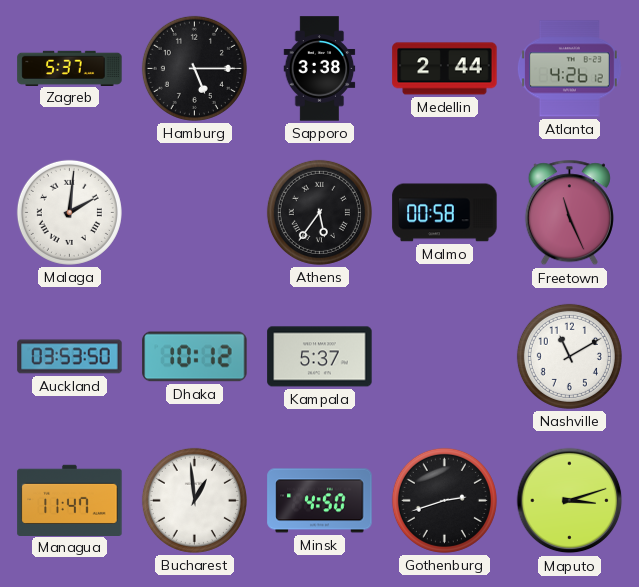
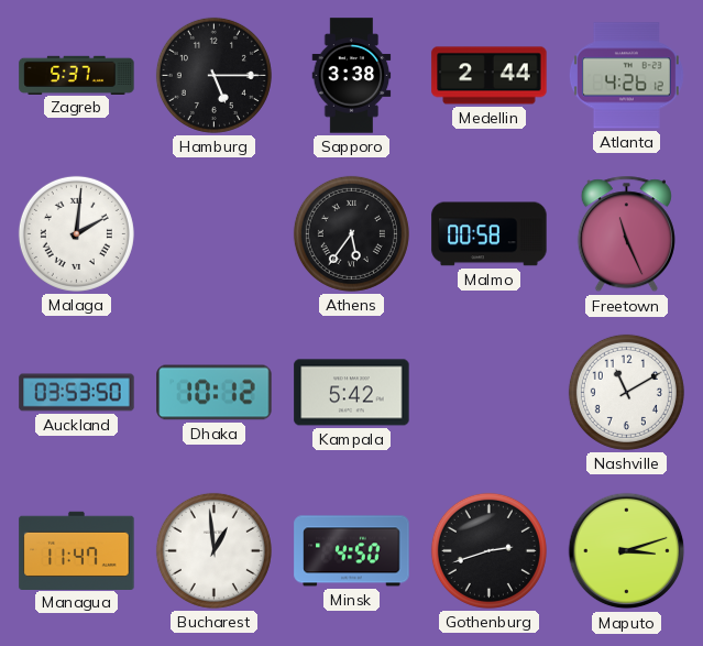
Kampala: 5:37 -> 5:42 (352, 393)
